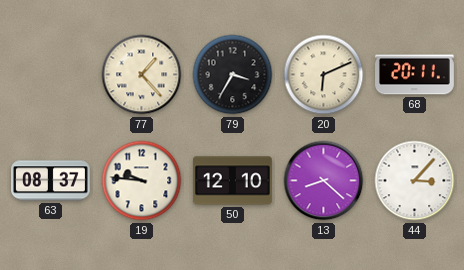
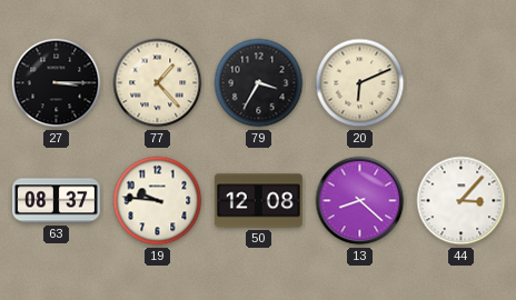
27: none -> 3:15 (57, 83)
68: 20:11 -> none (415, 75)
50: 12:10 -> 12:08 (258, 201)
